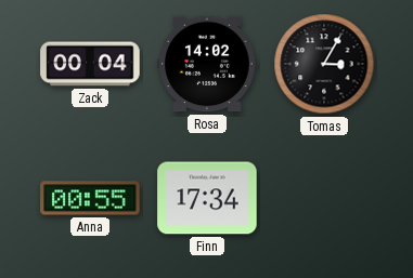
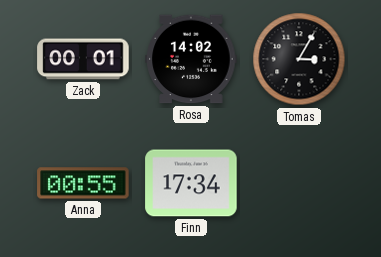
Zack: 00:04 -> 00:01 (83, 59)
